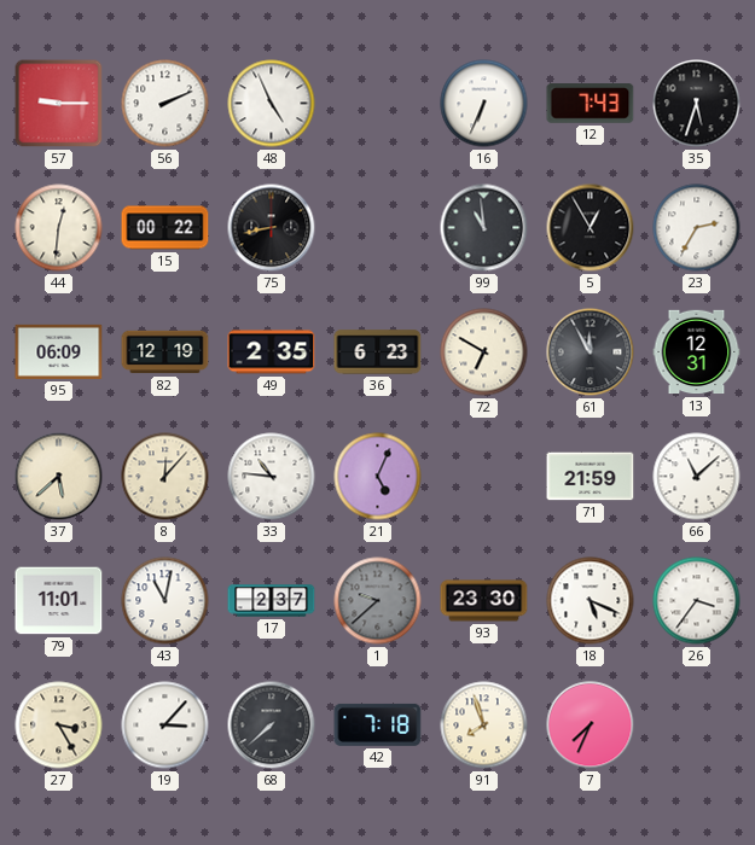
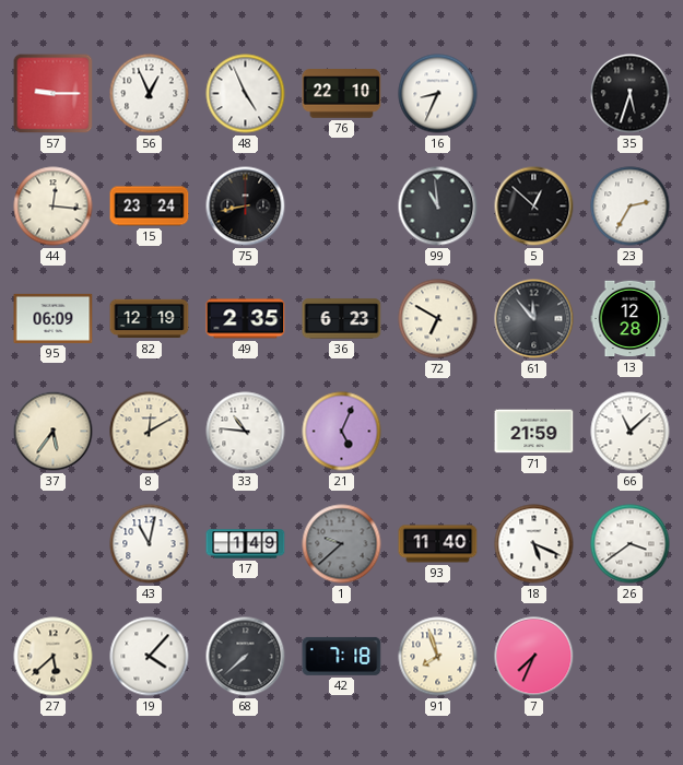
56: 2:11 -> 12:56 (150, 94)
76: none -> 22:10 (342, 94)
16: 6:34 -> 8:34 (438, 94)
12: 7:43 -> none (591, 104)
44: 12:31 -> 12:16 (54, 207)
15: 00:22 -> 23:24 (150, 207)
5: 12:55 -> 12:52 (534, 207)
61: 11:55 -> 11:53 (534, 319)
13: 12:31 -> 12:28 (631, 319)
37: 5:38 -> 5:36 (54, 432)
8: 12:07 -> 12:10 (150, 432)
79: 11:01 -> none (59, 601)
17: 2:37 -> 1:49 (246, 544)
93: 23:30 -> 11:40 (438, 544)
26: 3:36 -> 3:39 (631, 544)
27: 3:25 -> 5:38 (54, 657)
19: 3:07 -> 4:07 (150, 657)
